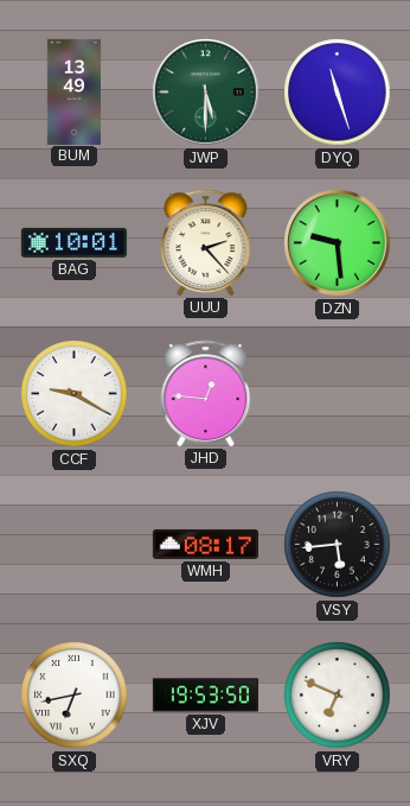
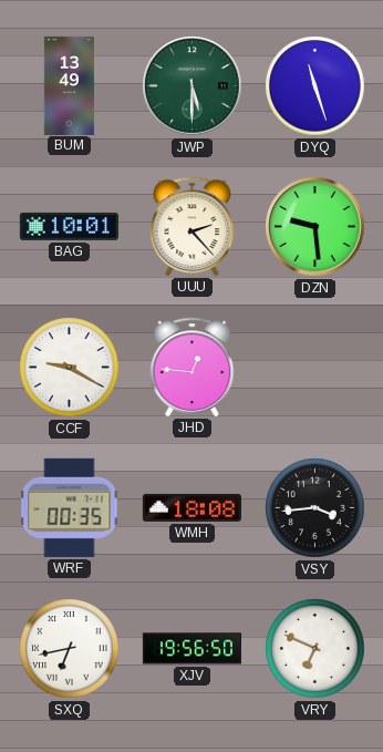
WRF: none -> 00:35 (70, 507)
WMH: 08:17 -> 18:08 (191, 507)
VSY: 5:44 -> 3:44 (315, 508)
XJV: 19:53 -> 19:56 (191, 649)
